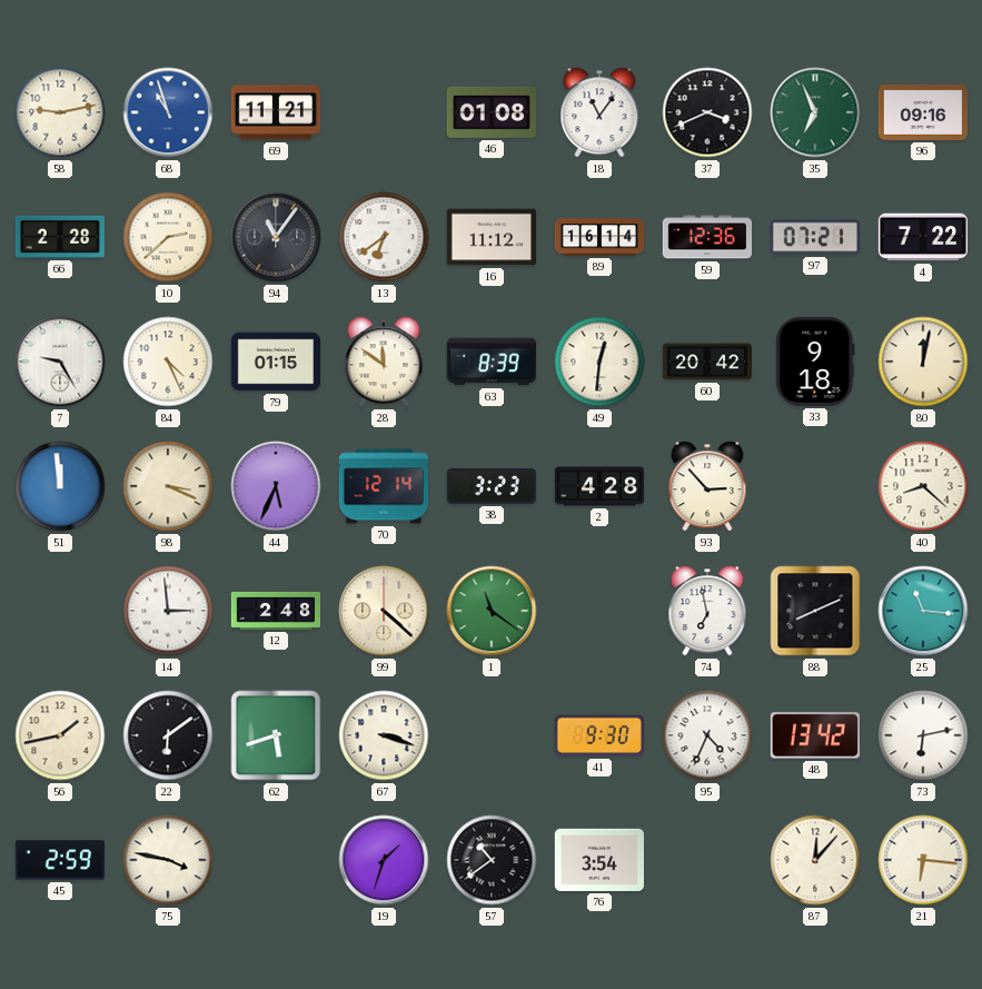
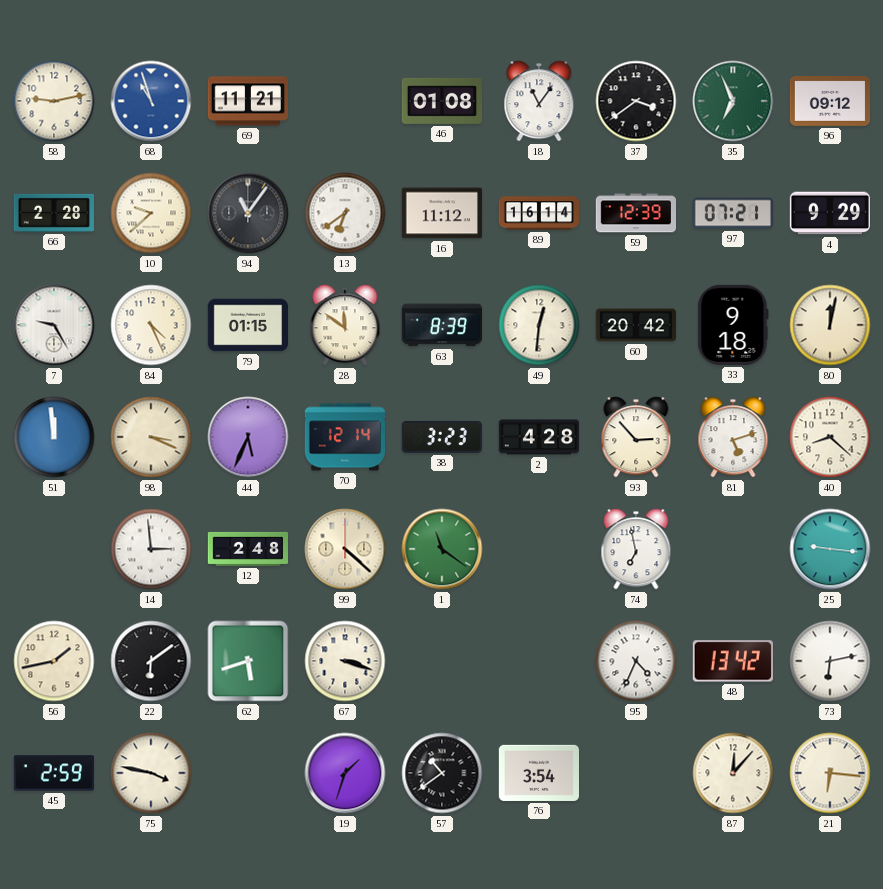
37: 3:41 -> 3:39 (636, 101)
96: 09:16 -> 09:12 (829, 101)
10: 2:38 -> 9:38 (151, 213)
59: 12:36 -> 12:39 (635, 213)
4: 7:22 -> 9:29 (829, 213)
81: none -> 5:12 (733, 437)
88: 8:11 -> none (815, 611)
25: 11:16 -> 9:16 (830, 549)
41: 9:30 -> none (599, 735)
